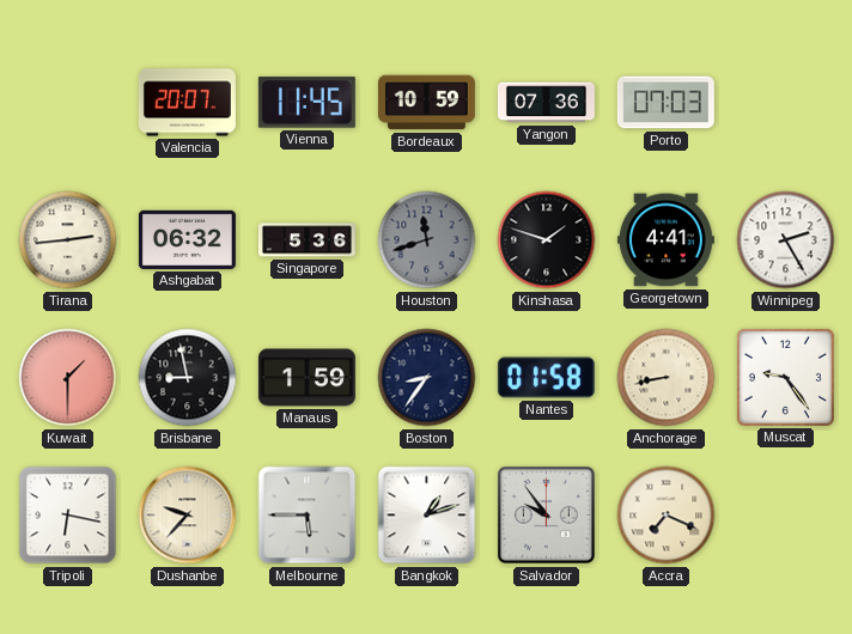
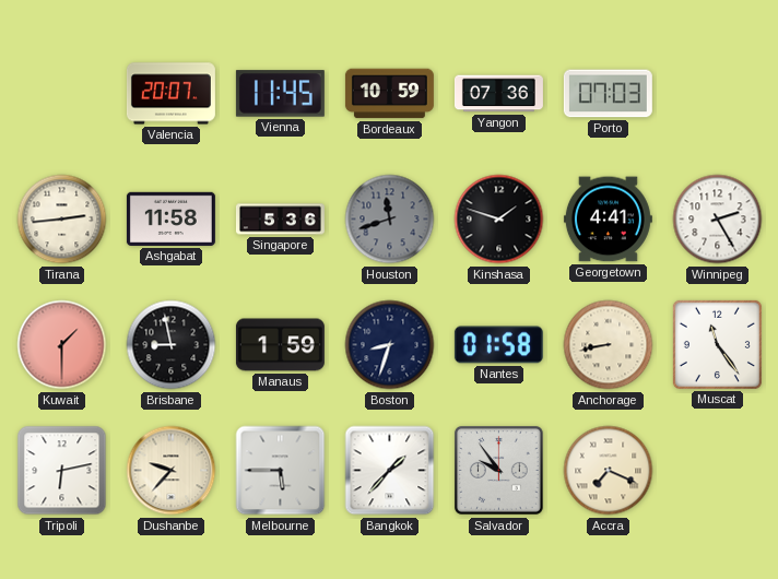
Ashgabat: 06:32 -> 11:58 (170, 218)
Boston: 8:36 -> 8:33 (390, 345)
Muscat: 9:24 -> 11:24 (717, 344)
Tripoli: 6:17 -> 6:13 (62, 471)
Bangkok: 1:12 -> 1:37 (390, 471)
